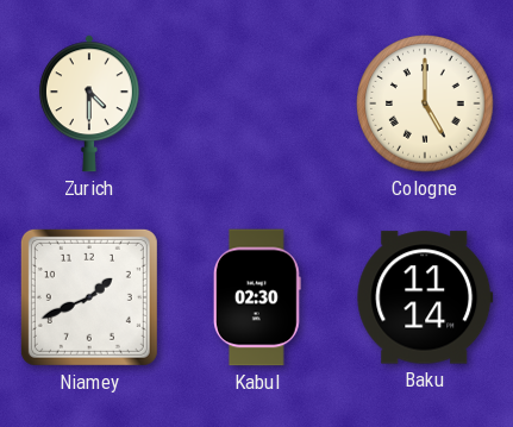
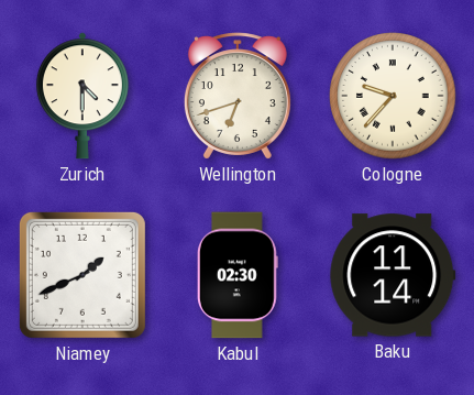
Wellington: none -> 6:42 (238, 96)
Cologne: 5:00 -> 9:37 (393, 96)
